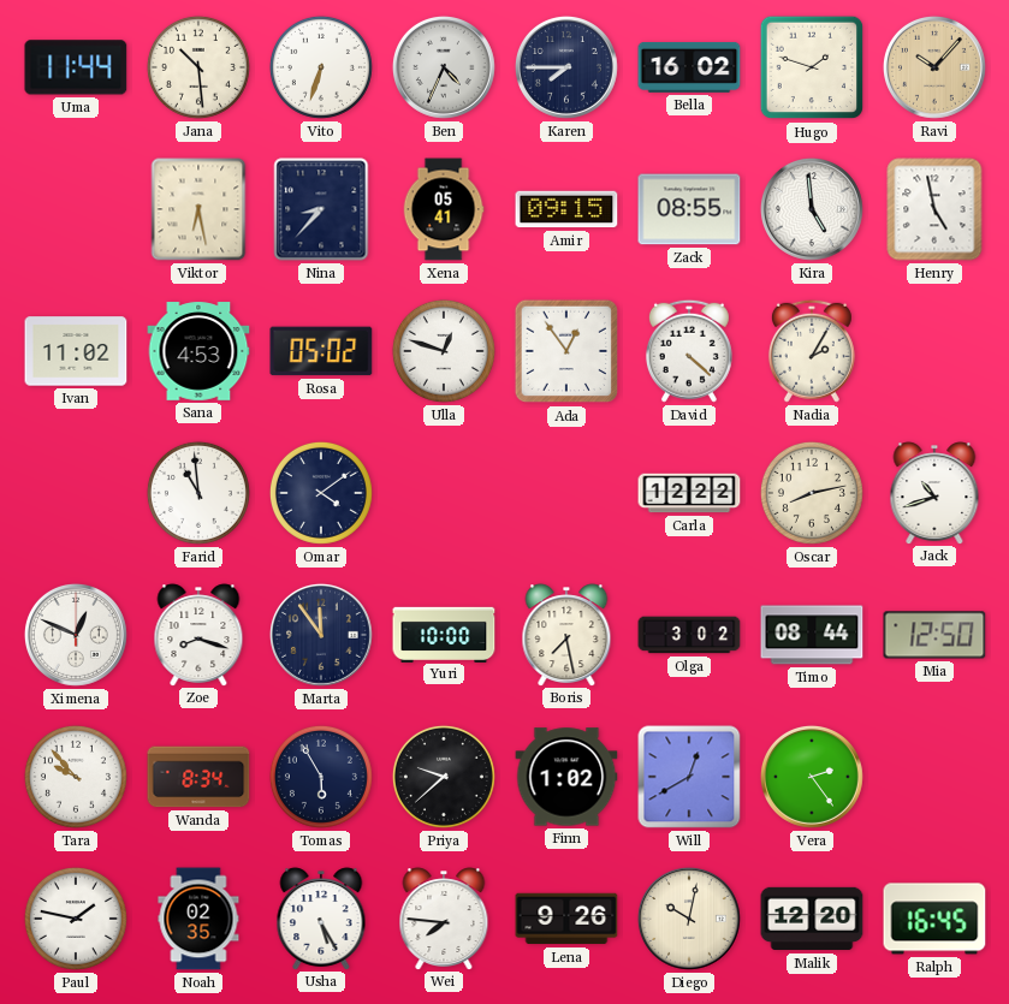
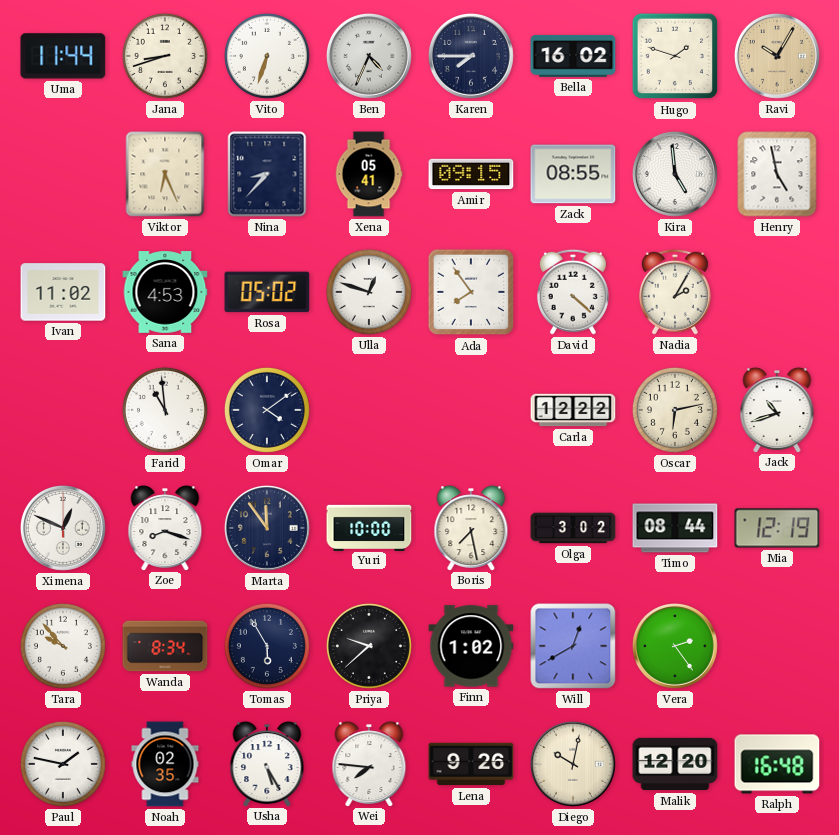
Jana: 10:29 -> 8:42 (165, 56)
Ravi: 10:07 -> 10:05 (777, 56)
Viktor: 6:28 -> 6:26 (165, 174)
Ada: 12:54 -> 7:54 (471, 292)
Oscar: 8:13 -> 6:13 (675, 410)
Mia: 12:50 -> 12:19 (777, 528)
Ralph: 16:45 -> 16:48 (777, 764)
